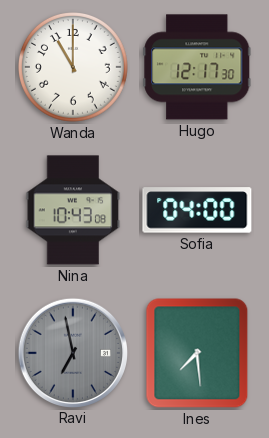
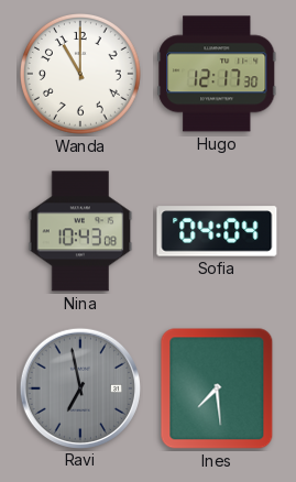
Sofia: 04:00 -> 04:04 (217, 231)
